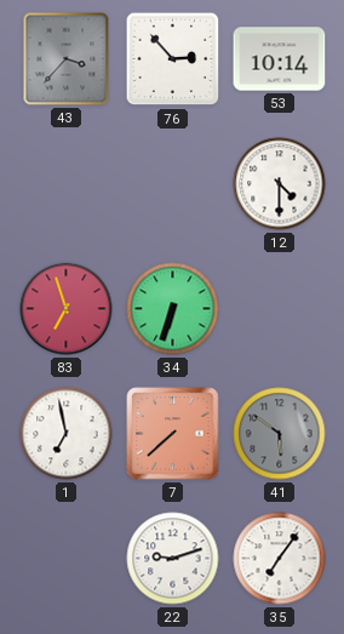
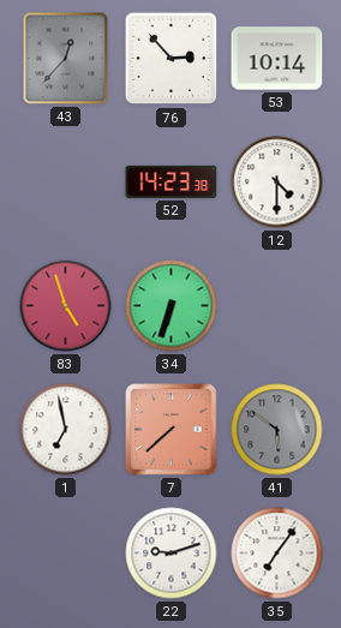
43: 3:37 -> 12:37 (66, 59)
52: none -> 14:23 (172, 181)
83: 6:57 -> 4:57 (66, 306)
